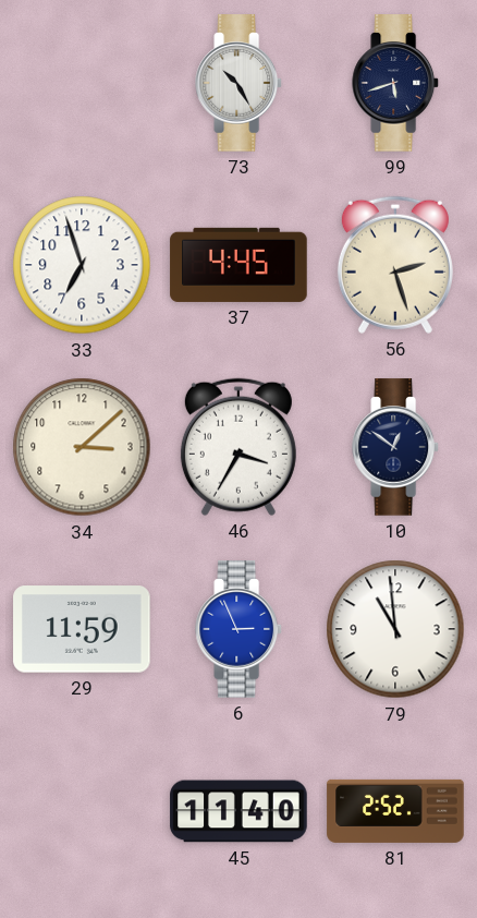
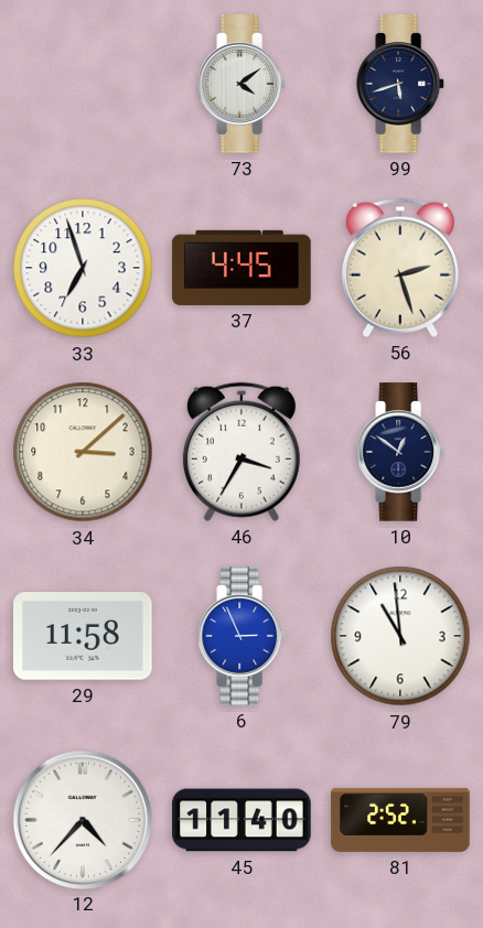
73: 10:25 -> 4:09 (243, 84)
29: 11:59 -> 11:58 (83, 636)
12: none -> 4:37 (82, 819)
